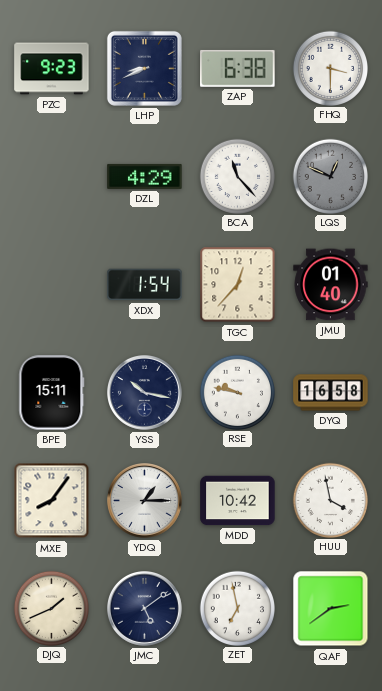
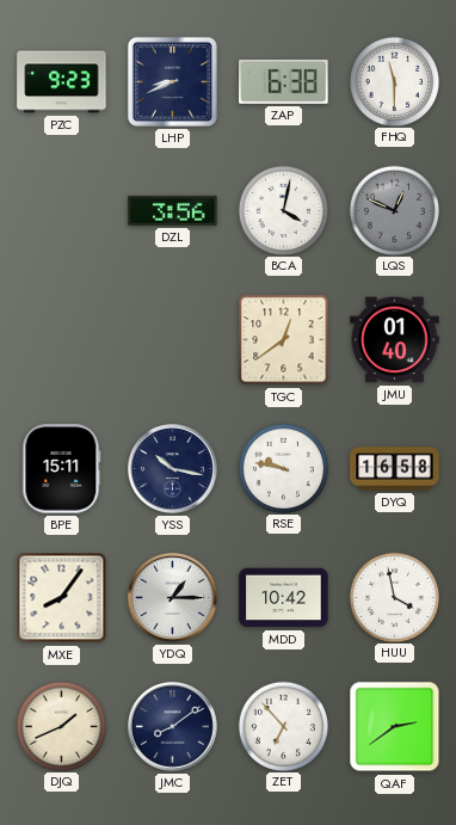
FHQ: 3:30 -> 11:30 (394, 81)
DZL: 4:29 -> 3:56 (173, 210)
BCA: 11:23 -> 4:02 (283, 210)
XDX: 1:54 -> none (145, 285)
TGC: 12:37 -> 12:39 (284, 340)
JMC: 5:09 -> 8:09 (173, 727)
ZET: 6:58 -> 6:53 (283, 726)
